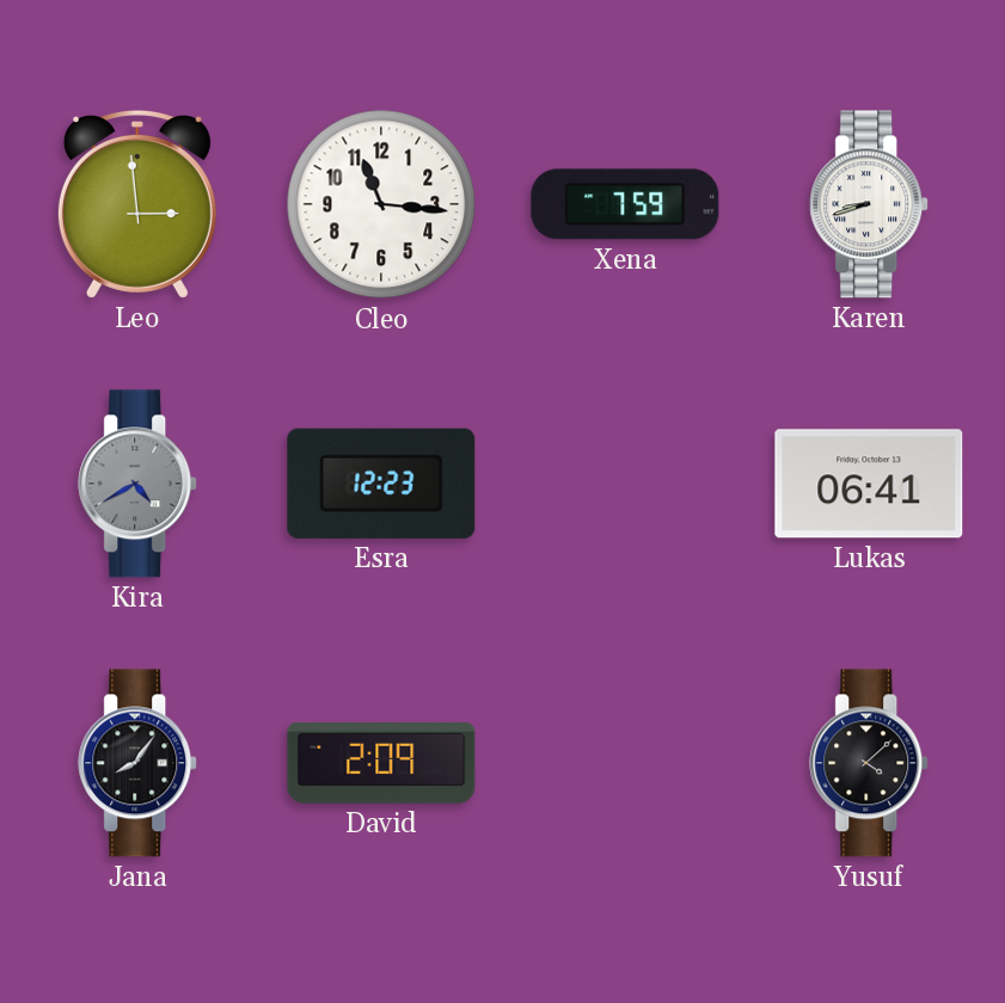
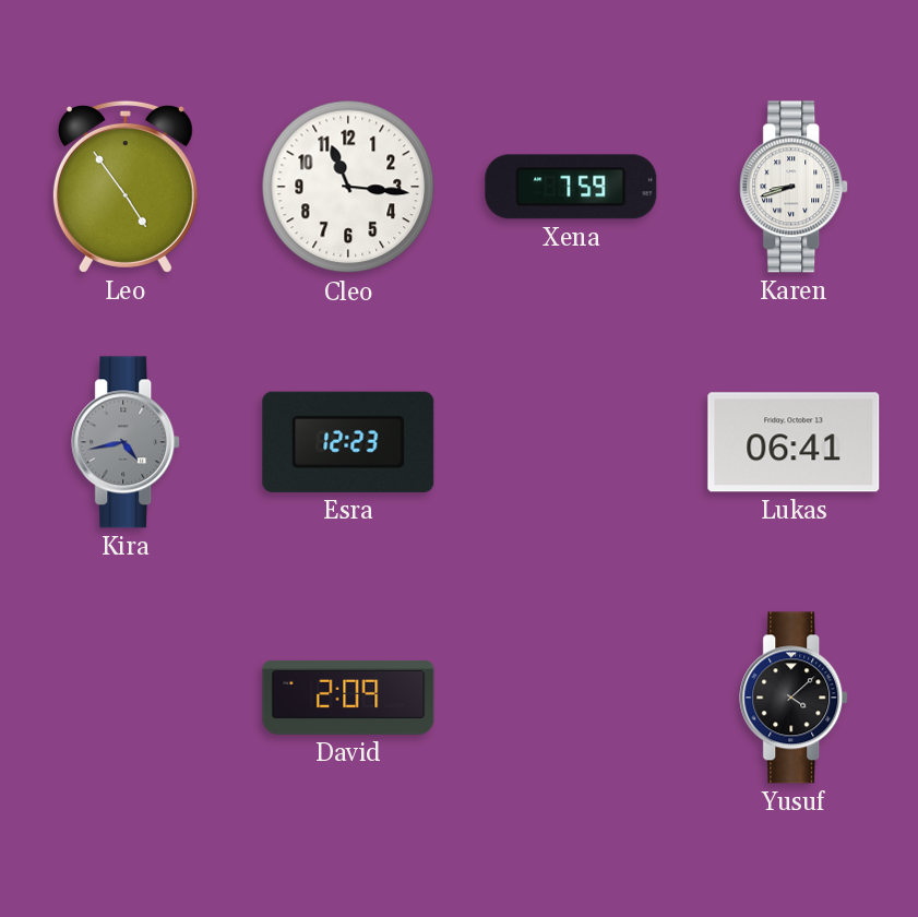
Leo: 2:59 -> 4:54 (126, 187)
Kira: 4:40 -> 4:43 (127, 442)
Jana: 8:06 -> none (139, 763)
